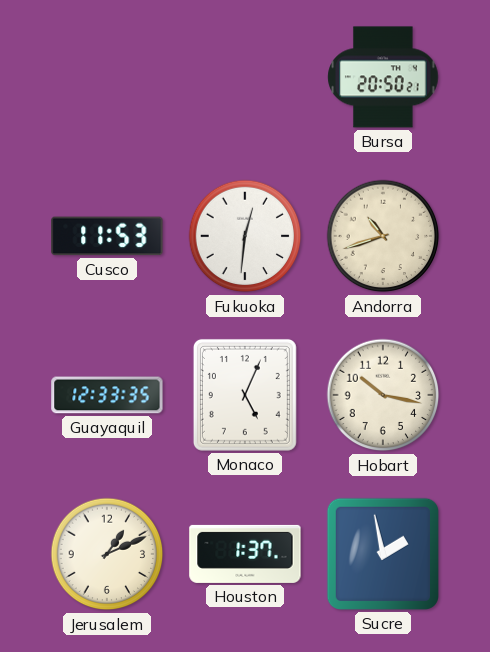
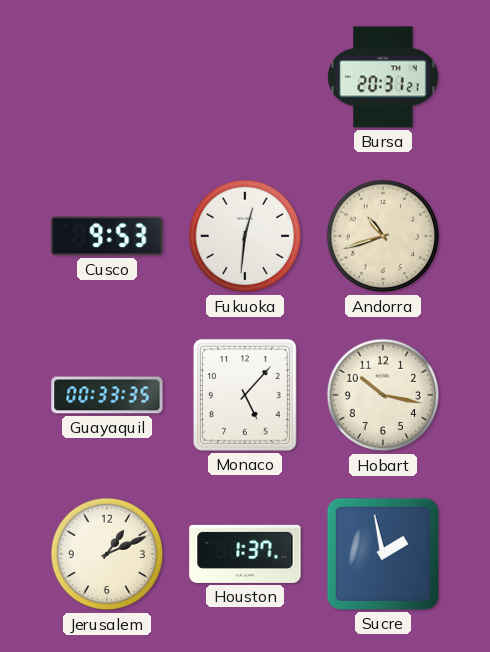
Bursa: 20:50 -> 20:31 (383, 77)
Cusco: 11:53 -> 9:53 (107, 236)
Guayaquil: 12:33 -> 00:33 (107, 395)
Monaco: 5:04 -> 5:07 (245, 395)
